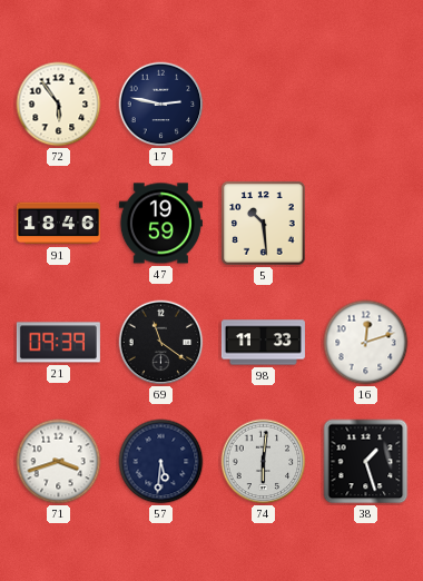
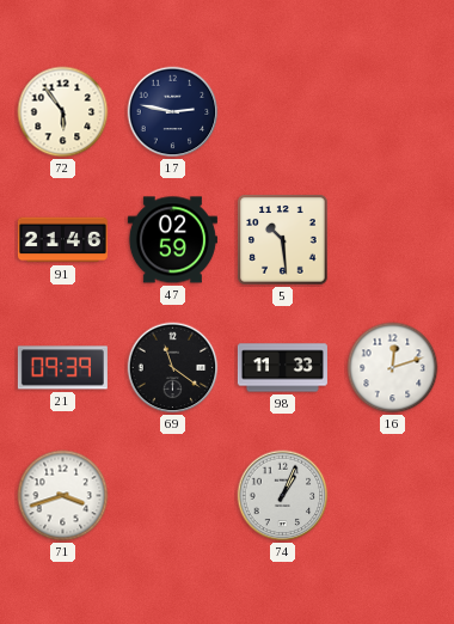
91: 18:46 -> 21:46 (62, 240)
47: 19:59 -> 02:59 (172, 240)
57: 5:31 -> none (161, 462)
74: 6:01 -> 1:04 (283, 496)
38: 1:27 -> none (366, 462)
